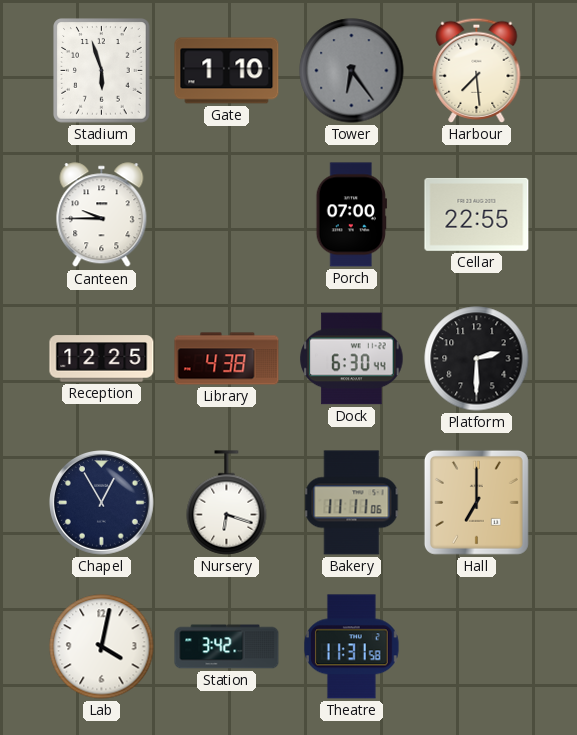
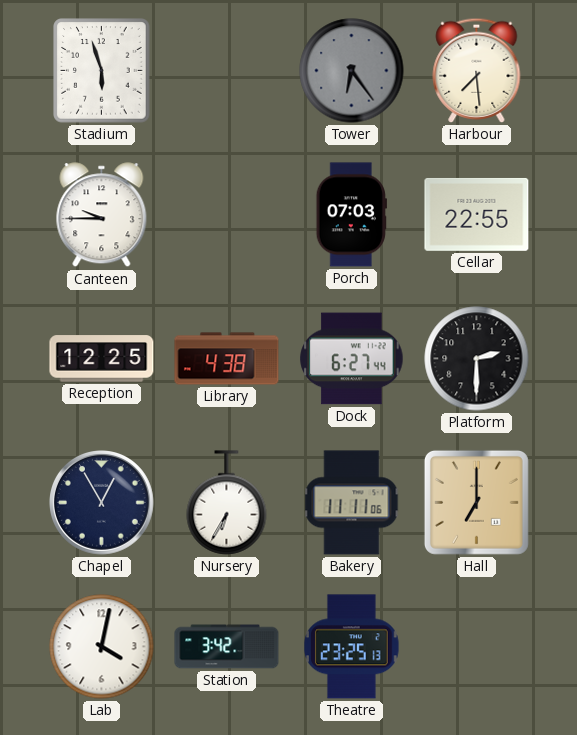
Gate: 1:10 -> none (227, 71)
Porch: 07:00 -> 07:03 (351, 215)
Dock: 6:30 -> 6:27 (352, 359)
Nursery: 6:18 -> 6:35 (227, 503)
Theatre: 11:31 -> 23:25 (352, 647)
